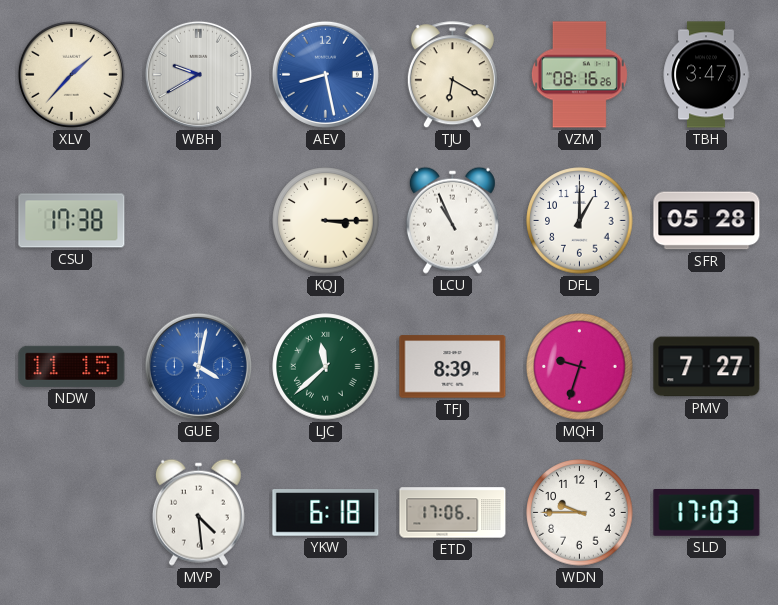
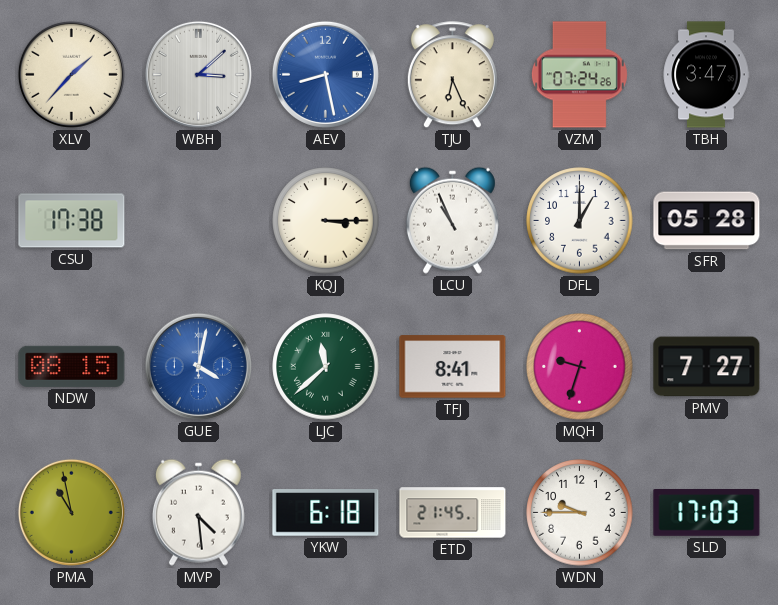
WBH: 9:40 -> 3:08 (198, 74)
TJU: 6:20 -> 6:26 (452, 75)
VZM: 08:16 -> 07:24 (579, 75)
NDW: 11:15 -> 08:15 (72, 366)
TFJ: 8:39 -> 8:41 (453, 367)
PMA: none -> 10:58 (71, 512)
ETD: 17:06 -> 21:45 (453, 513)
